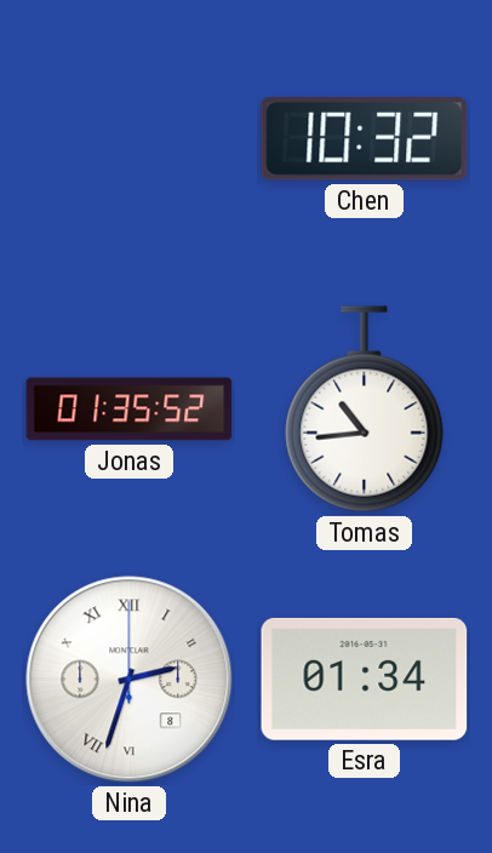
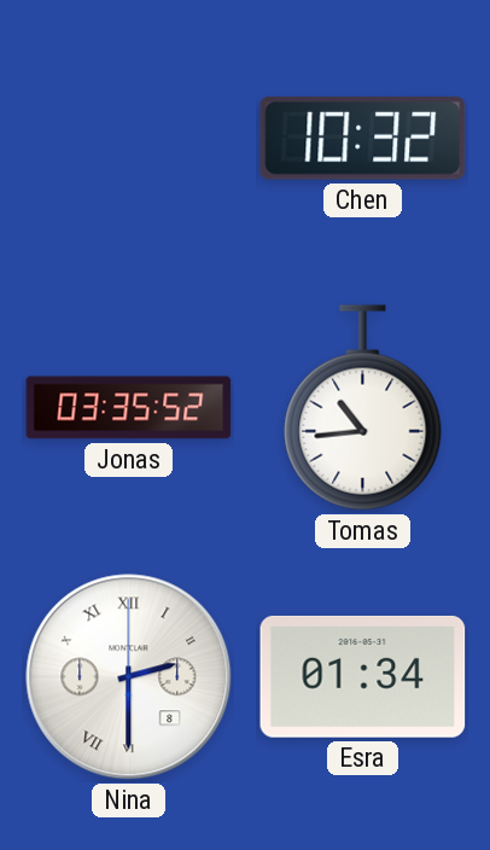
Jonas: 01:35 -> 03:35 (129, 408)
Nina: 2:33 -> 2:30 (129, 677)
